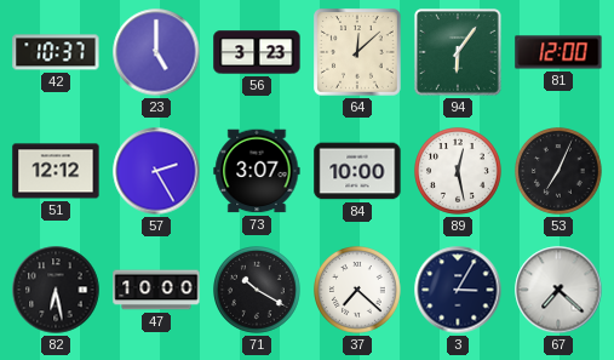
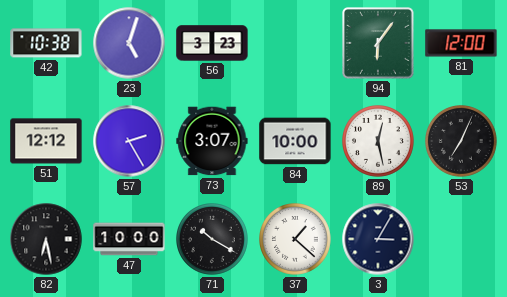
42: 10:37 -> 10:38 (46, 43)
23: 5:00 -> 5:03 (129, 43)
64: 12:08 -> none (358, 53)
37: 7:22 -> 1:22 (296, 240)
67: 7:22 -> none (558, 290)
